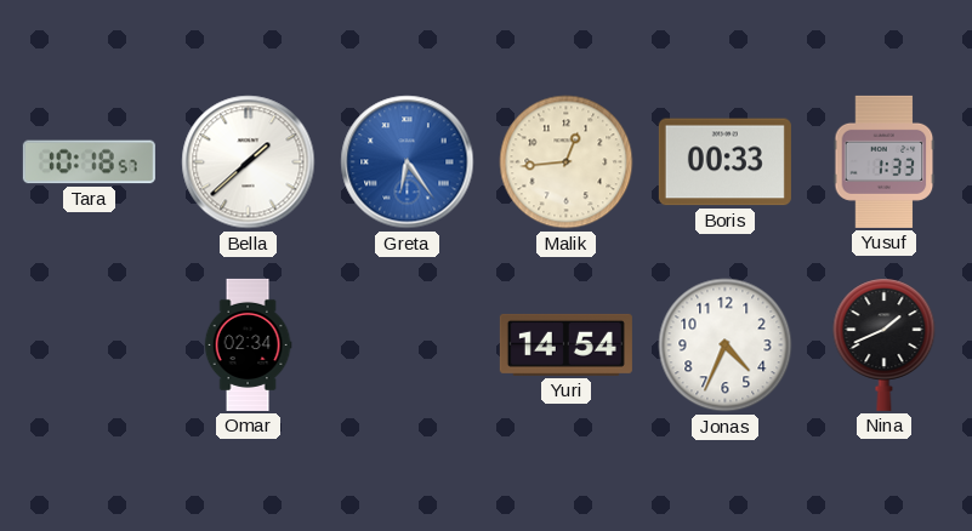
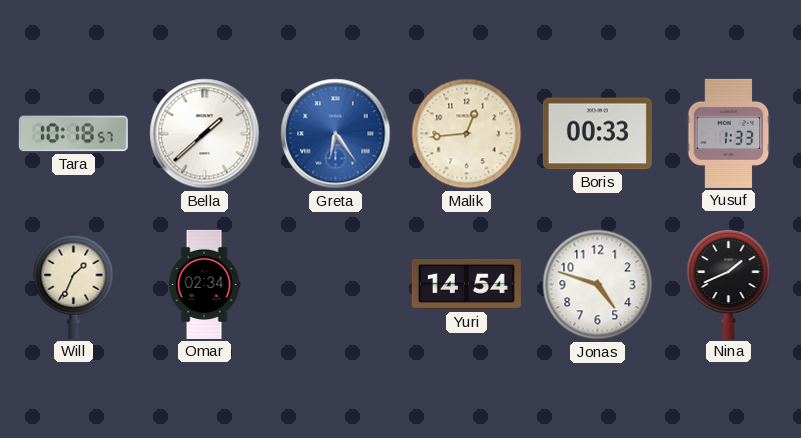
Will: none -> 1:34 (74, 284)
Jonas: 4:34 -> 4:48 (598, 285)
